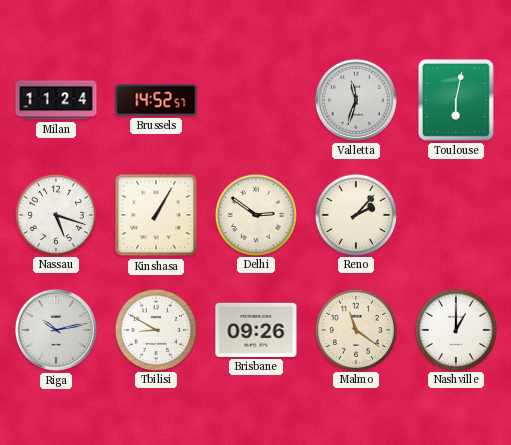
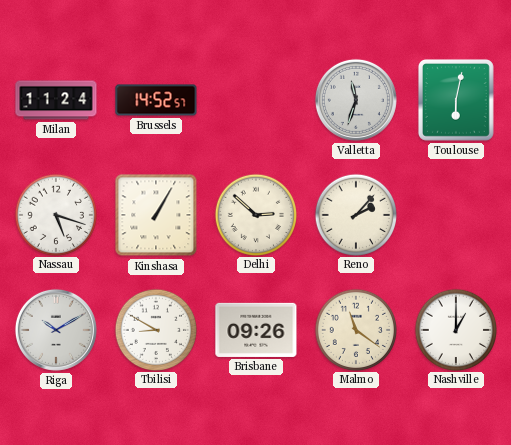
Delhi: 2:51 -> 2:52 (255, 214)
Riga: 10:13 -> 10:10 (56, 330)
